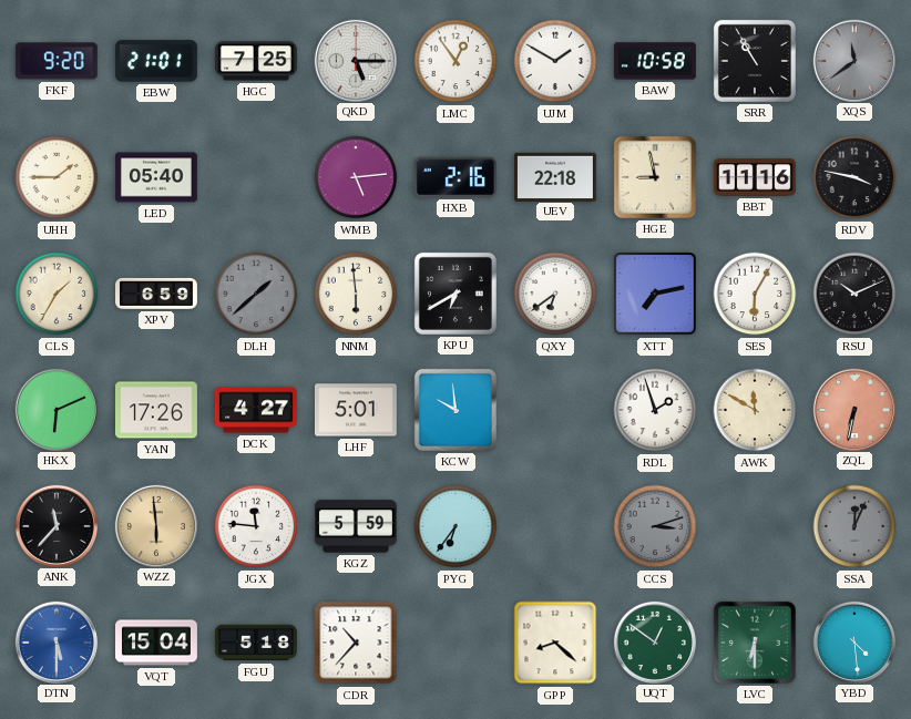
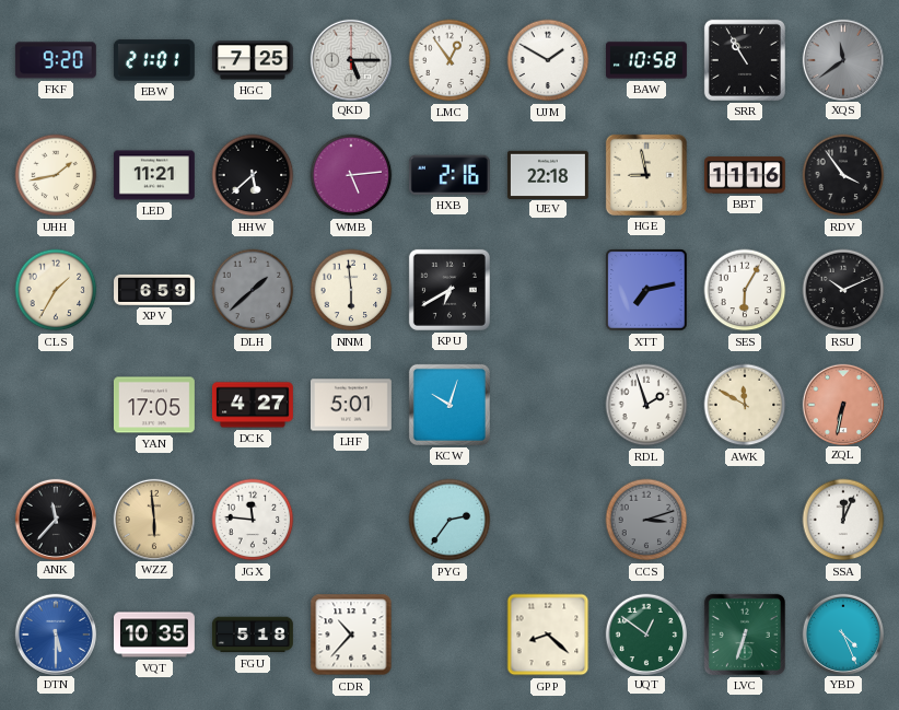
UHH: 1:45 -> 1:43 (56, 175)
LED: 05:40 -> 11:21 (154, 175)
HHW: none -> 5:38 (253, 175)
RDV: 3:47 -> 3:54 (843, 175)
QXY: 6:39 -> none (555, 294)
HKX: 6:11 -> none (55, 409)
YAN: 17:26 -> 17:05 (154, 405)
KCW: 9:59 -> 10:03 (449, 405)
KGZ: 5:59 -> none (356, 526)
PYG: 6:36 -> 2:36 (449, 520)
SSA dial: grey -> white (843, 520)
VQT: 15:04 -> 10:35 (155, 635)
LVC: 6:30 -> 6:33 (745, 635)
YBD: 4:29 -> 4:26 (842, 633)
